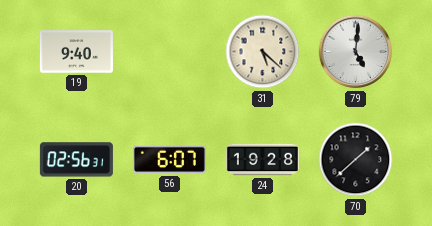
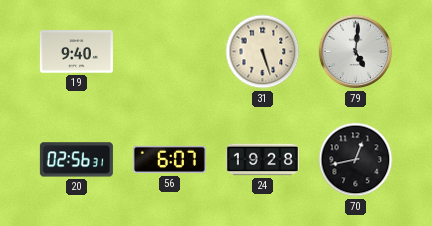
31: 5:22 -> 5:27 (263, 52)
70: 1:38 -> 12:43 (356, 160)
